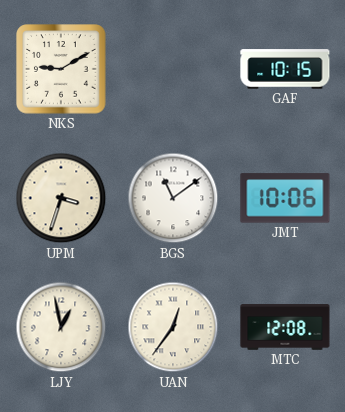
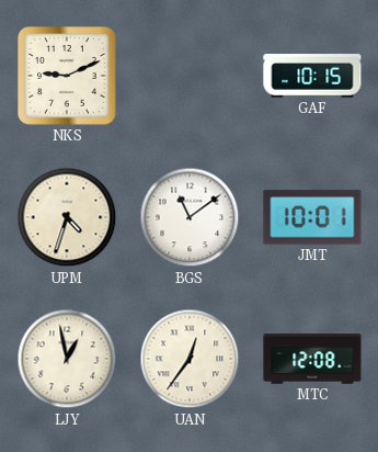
NKS: 9:10 -> 9:11 (67, 76)
UPM: 3:33 -> 4:33 (67, 217)
JMT: 10:06 -> 10:01 (312, 217)
